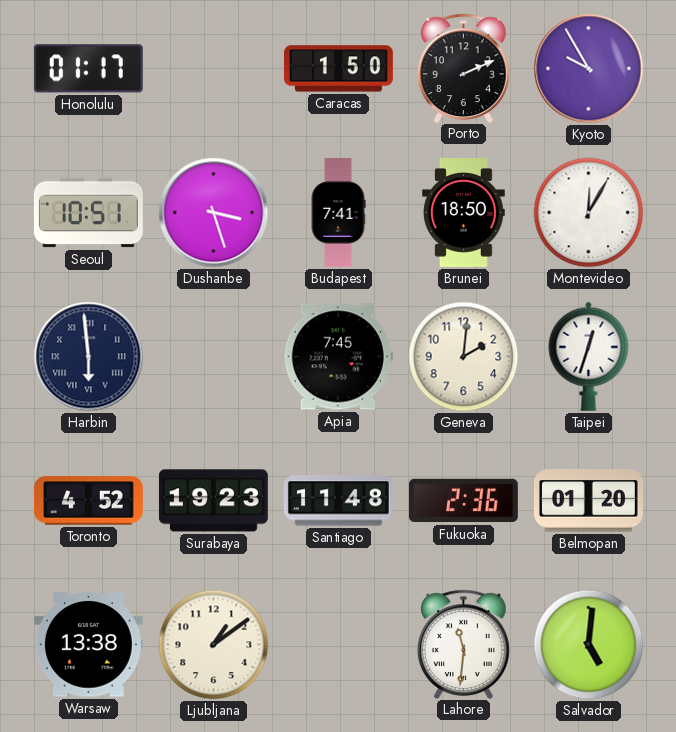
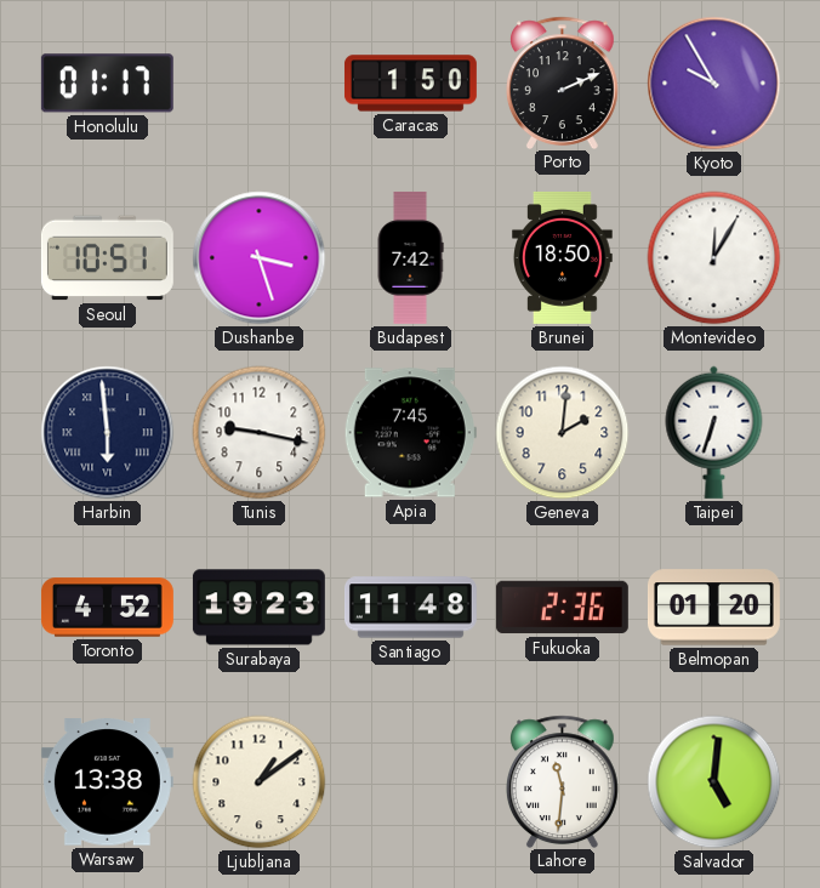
Budapest: 7:41 -> 7:42 (410, 257)
Tunis: none -> 9:17 (260, 433)
Taipei: 12:33 -> 6:33 (714, 432)
